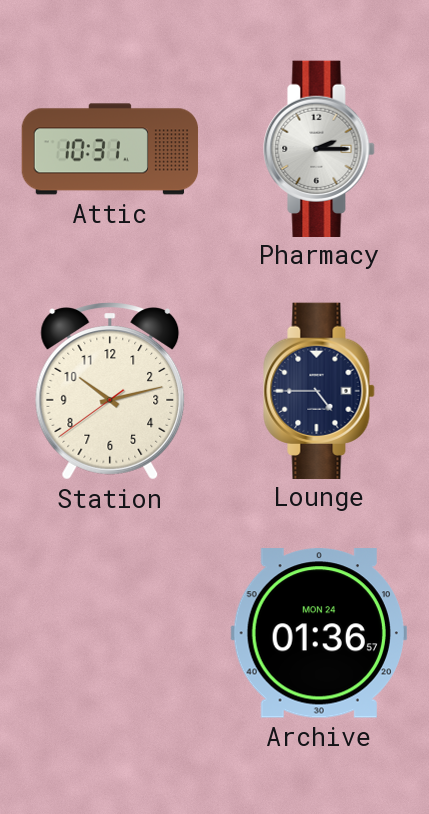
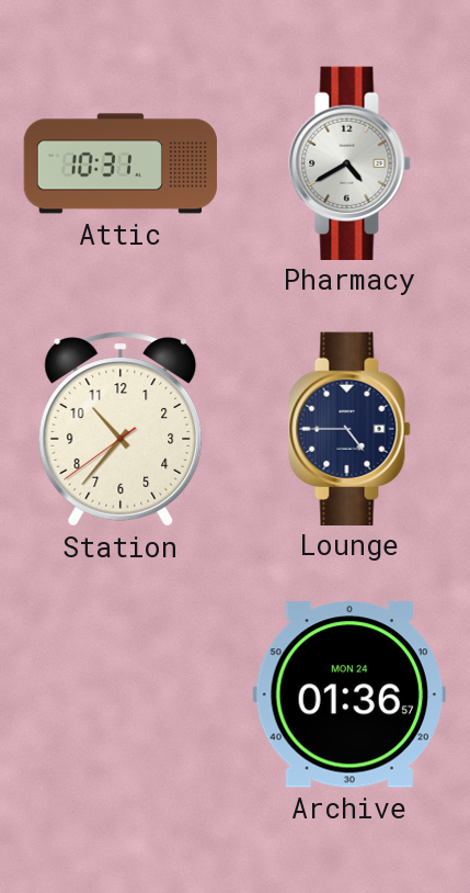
Pharmacy: 2:15 -> 4:40 (349, 162)
Station: 10:12 -> 10:36 (121, 429)
